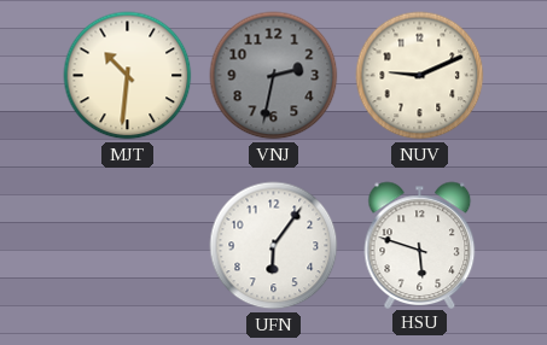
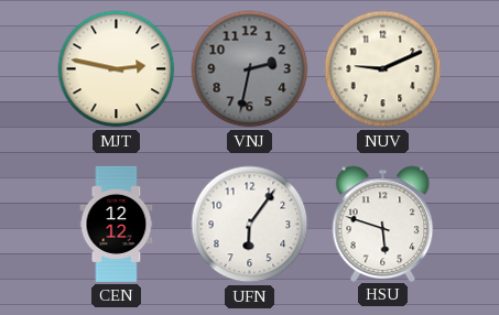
MJT: 10:31 -> 2:47 (117, 69)
CEN: none -> 12:12 (117, 224)
